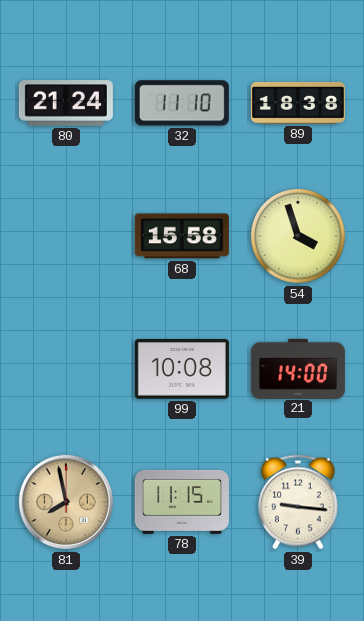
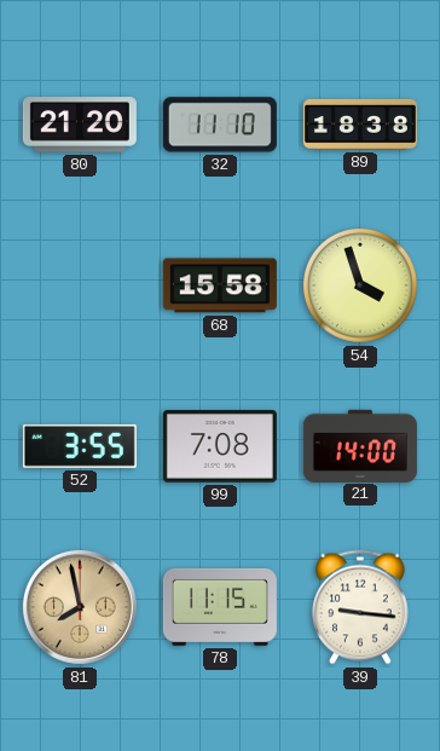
80: 21:24 -> 21:20 (80, 125)
52: none -> 3:55 (80, 446)
99: 10:08 -> 7:08 (220, 446)
